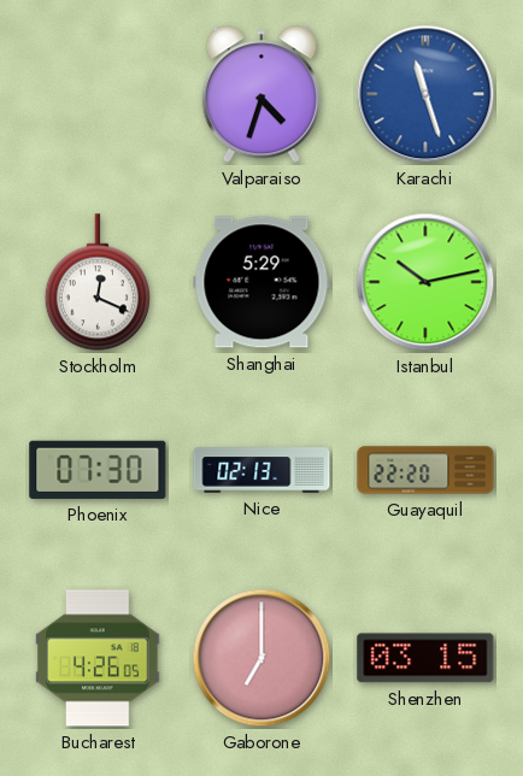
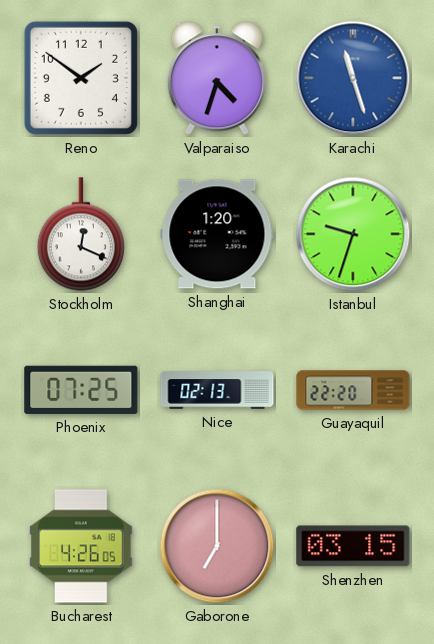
Reno: none -> 1:51 (81, 78)
Shanghai: 5:29 -> 1:20 (217, 234)
Istanbul: 10:13 -> 9:33 (353, 234)
Phoenix: 07:30 -> 07:25 (81, 390)
